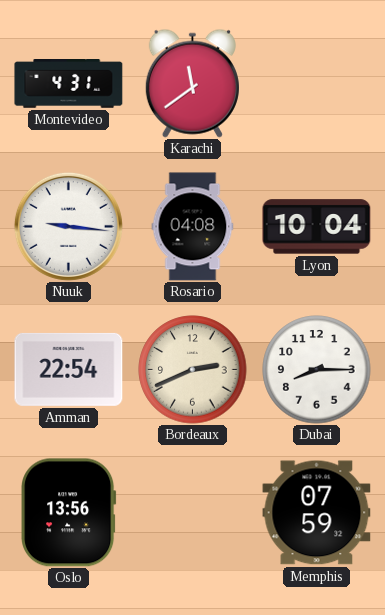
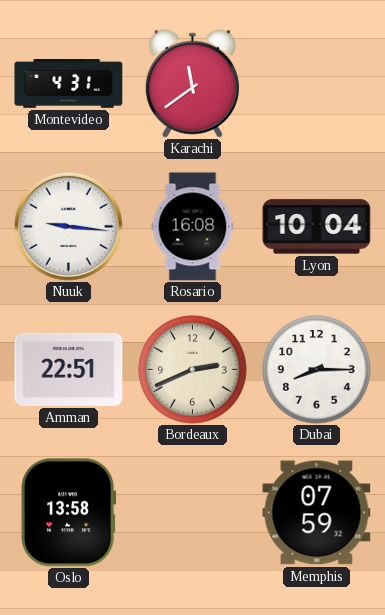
Rosario: 04:08 -> 16:08 (193, 227)
Amman: 22:54 -> 22:51 (69, 369)
Oslo: 13:56 -> 13:58 (69, 513)
